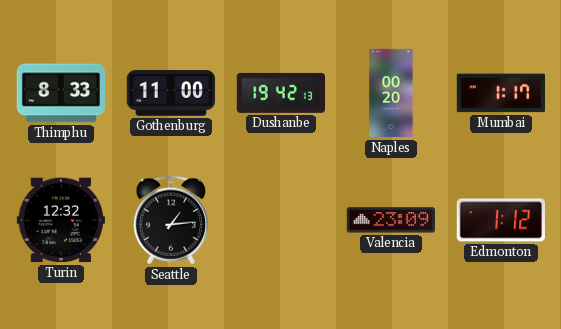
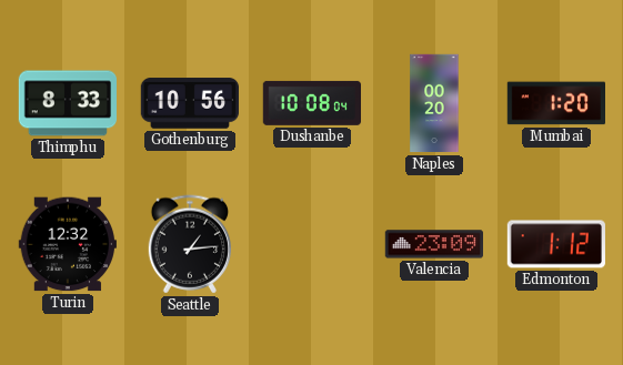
Gothenburg: 11:00 -> 10:56 (189, 103)
Dushanbe: 19:42 -> 10:08 (311, 103)
Mumbai: 1:17 -> 1:20 (555, 103)
